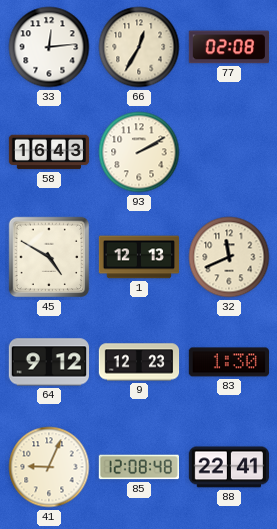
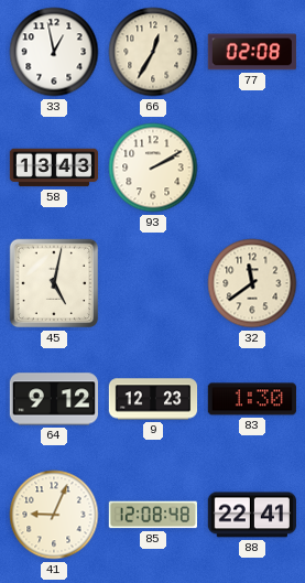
33: 12:14 -> 12:58 (54, 52)
58: 16:43 -> 13:43 (54, 168)
45: 4:50 -> 5:02 (54, 283)
1: 12:13 -> none (138, 257)
32: 11:41 -> 11:39 (252, 283)
